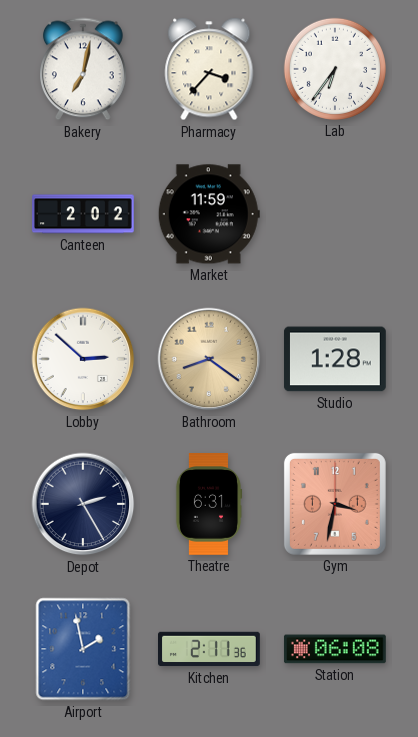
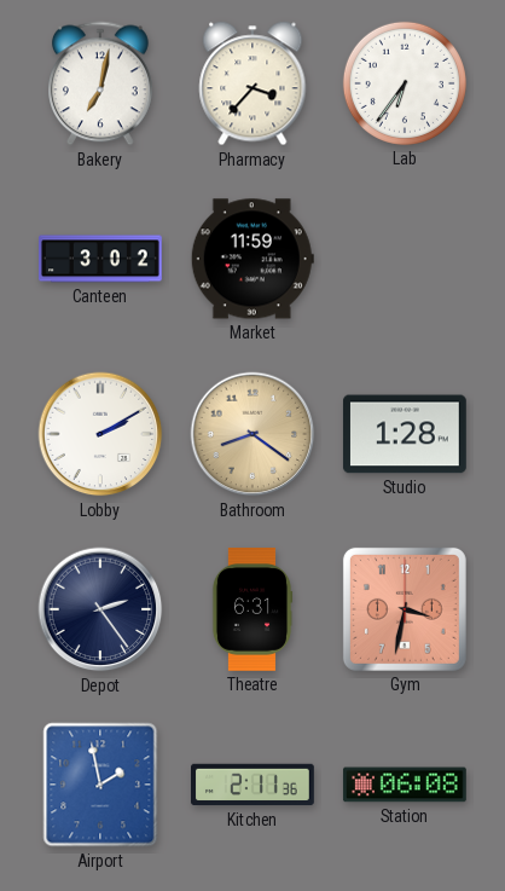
Canteen: 2:02 -> 3:02 (101, 259)
Lobby: 2:52 -> 2:10 (100, 434)
Depot: 2:25 -> 2:24 (100, 609)
